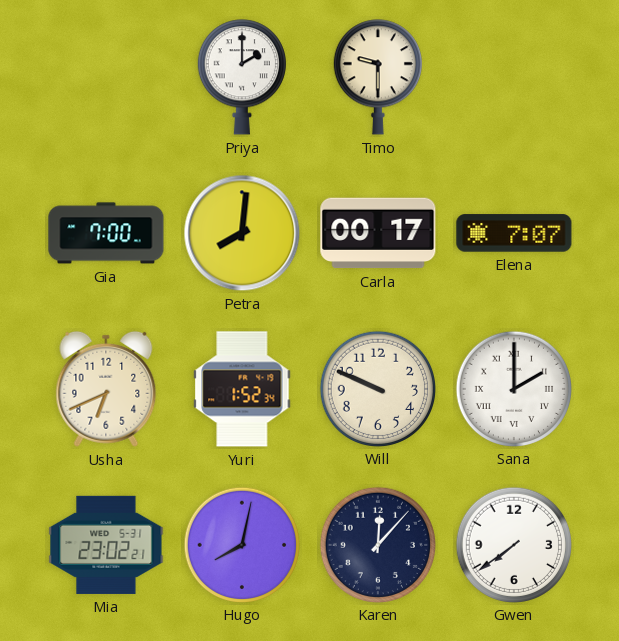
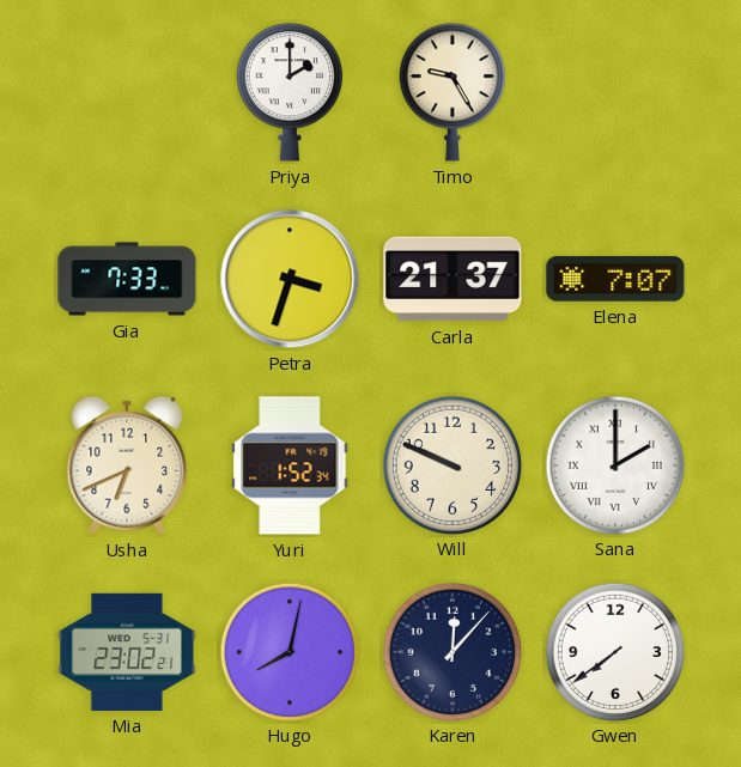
Timo: 9:30 -> 9:25 (453, 92)
Gia: 7:00 -> 7:33 (127, 279)
Petra: 8:01 -> 3:33 (290, 279)
Carla: 00:17 -> 21:37 (453, 279)
